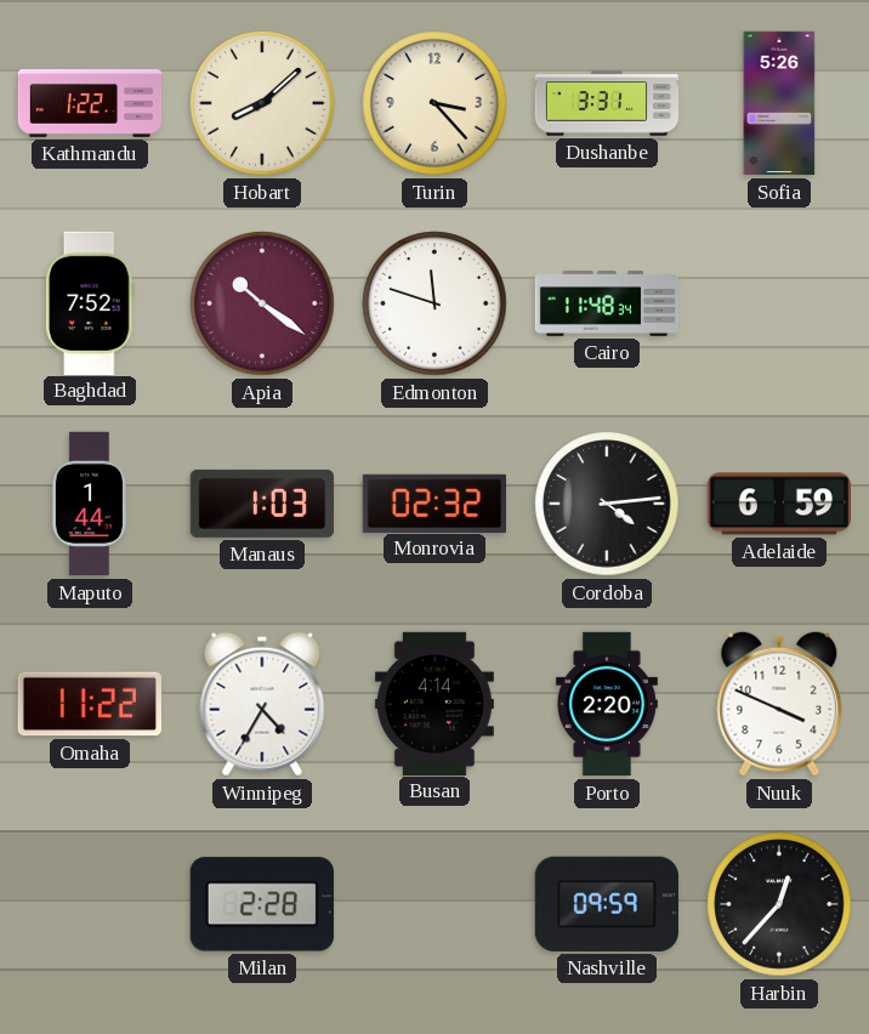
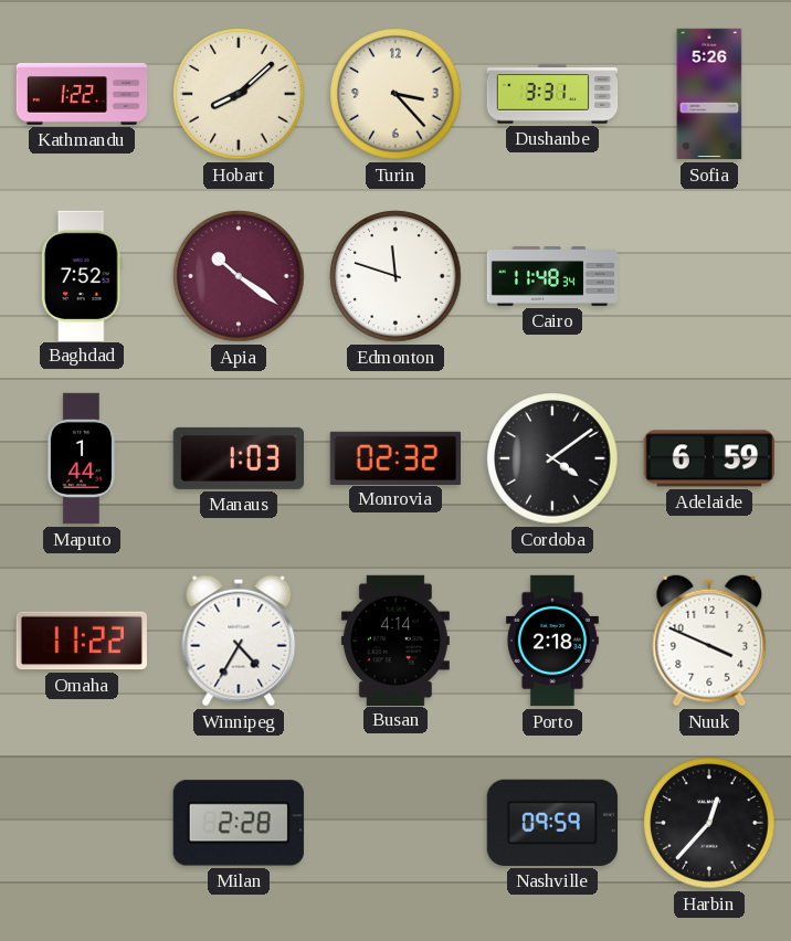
Cordoba: 4:14 -> 4:09 (552, 458)
Porto: 2:20 -> 2:18 (552, 641)
